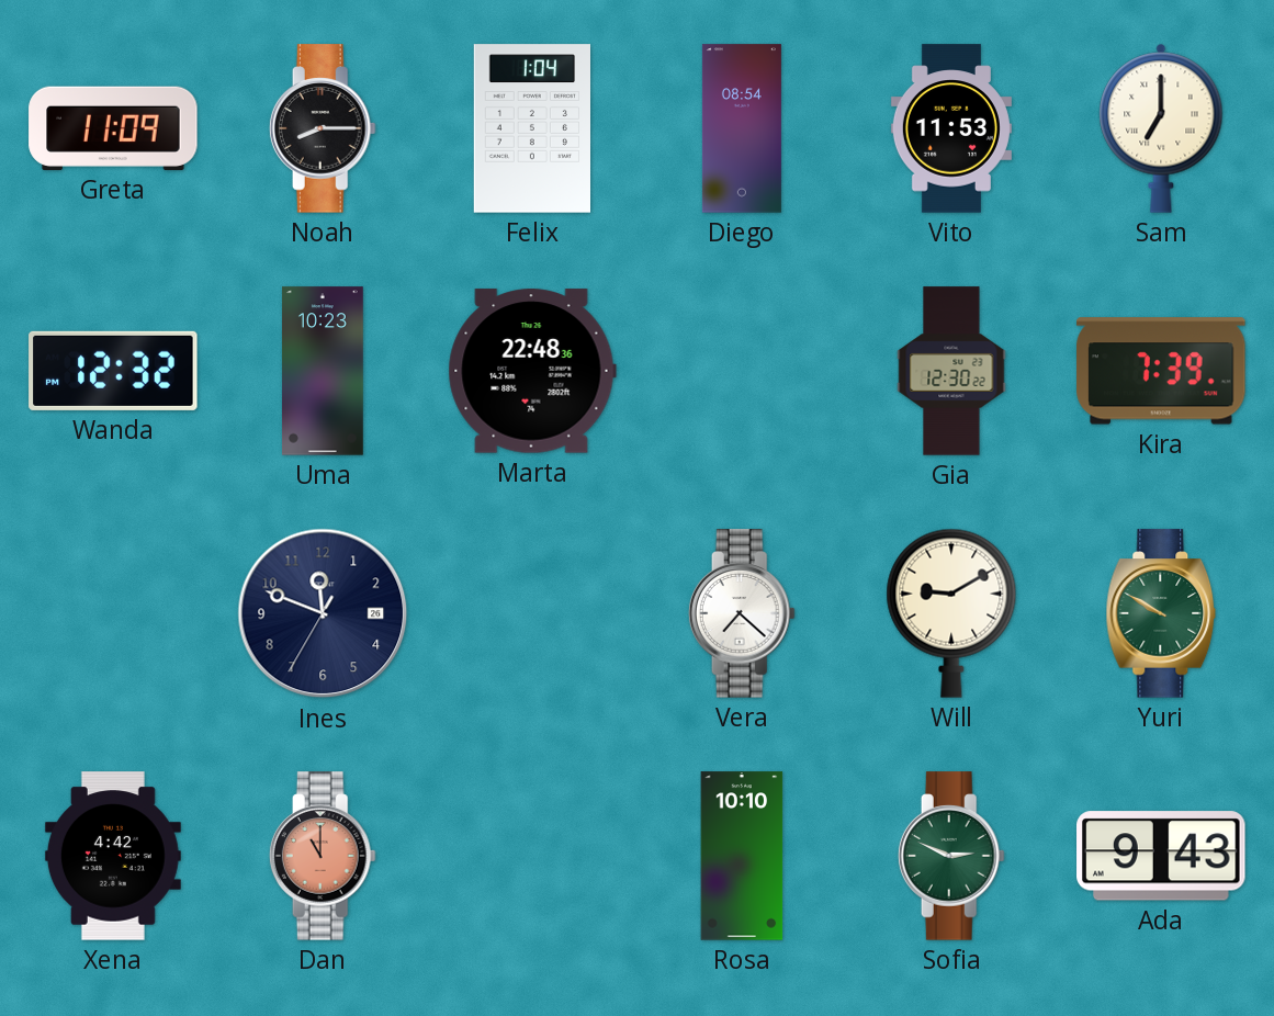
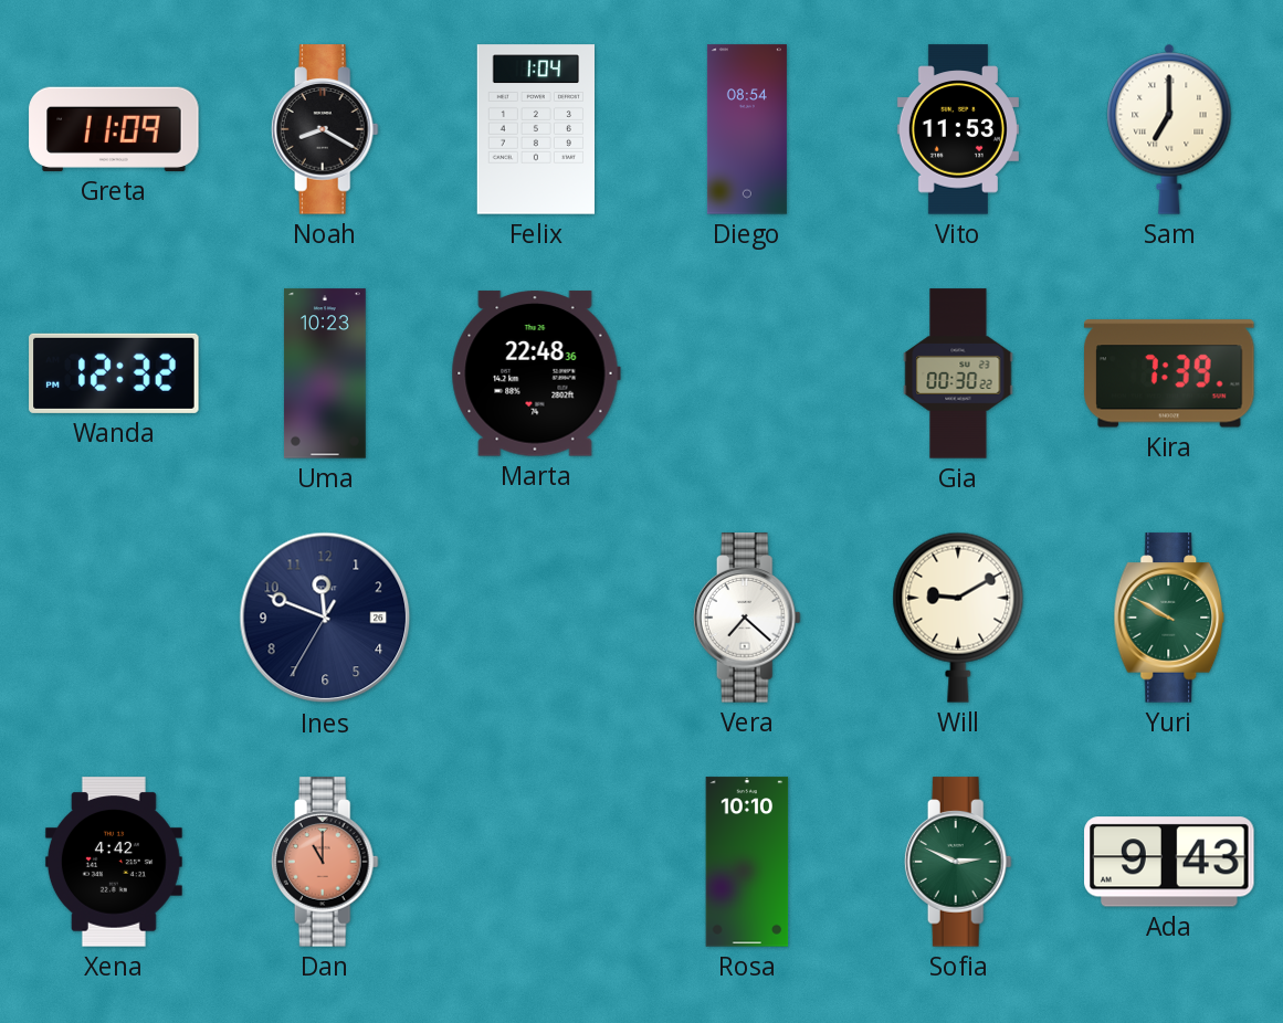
Noah: 8:15 -> 8:20 (325, 129)
Gia: 12:30 -> 00:30 (958, 373)
